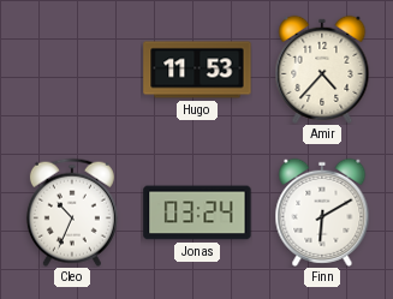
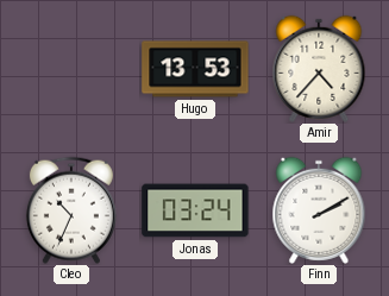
Hugo: 11:53 -> 13:53 (195, 69)
Finn: 6:10 -> 2:10 (319, 210)
